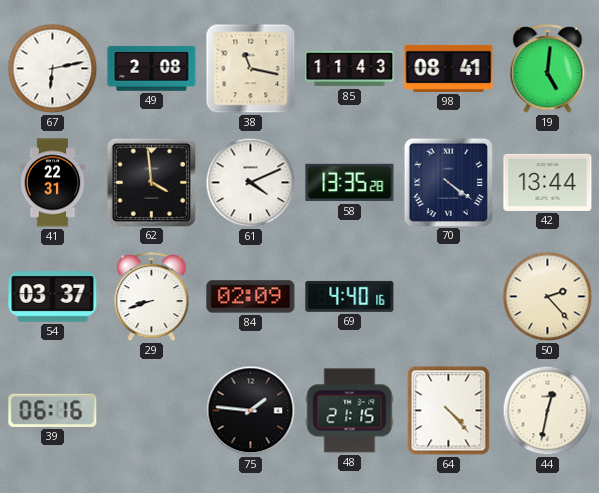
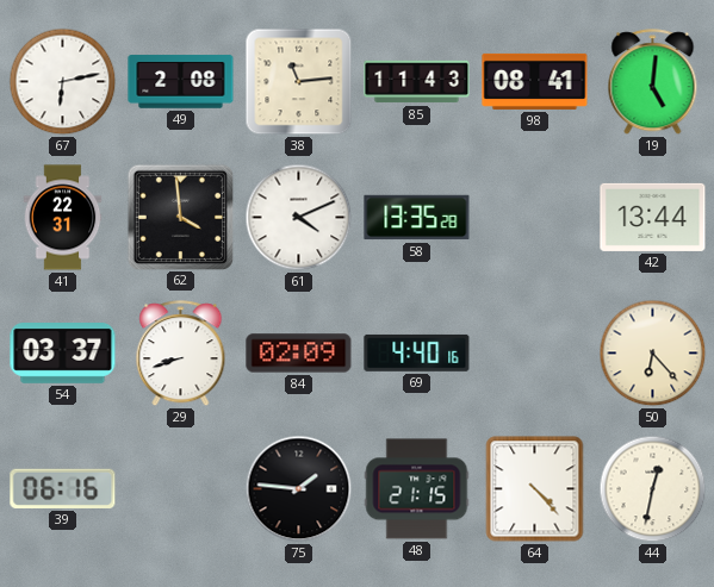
38: 11:17 -> 11:14 (299, 82)
70: 4:21 -> none (448, 182)
50: 2:23 -> 6:23 (653, 354)
